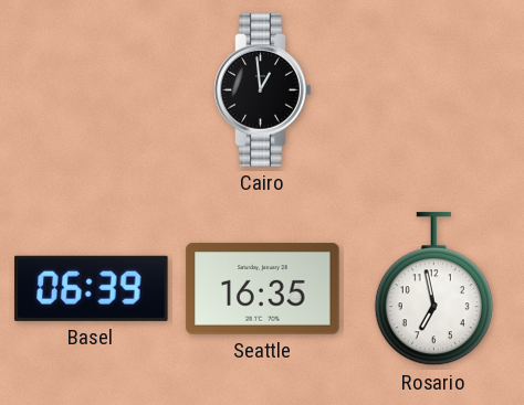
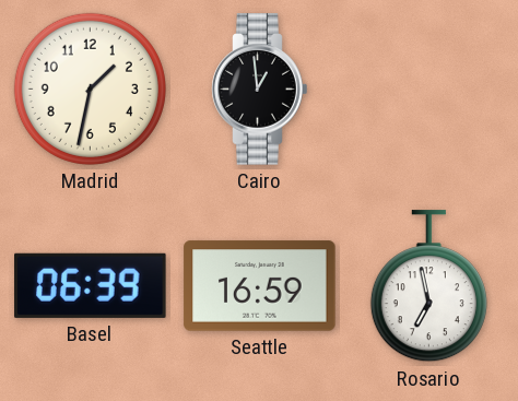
Madrid: none -> 1:32 (90, 89)
Seattle: 16:35 -> 16:59 (260, 286)
